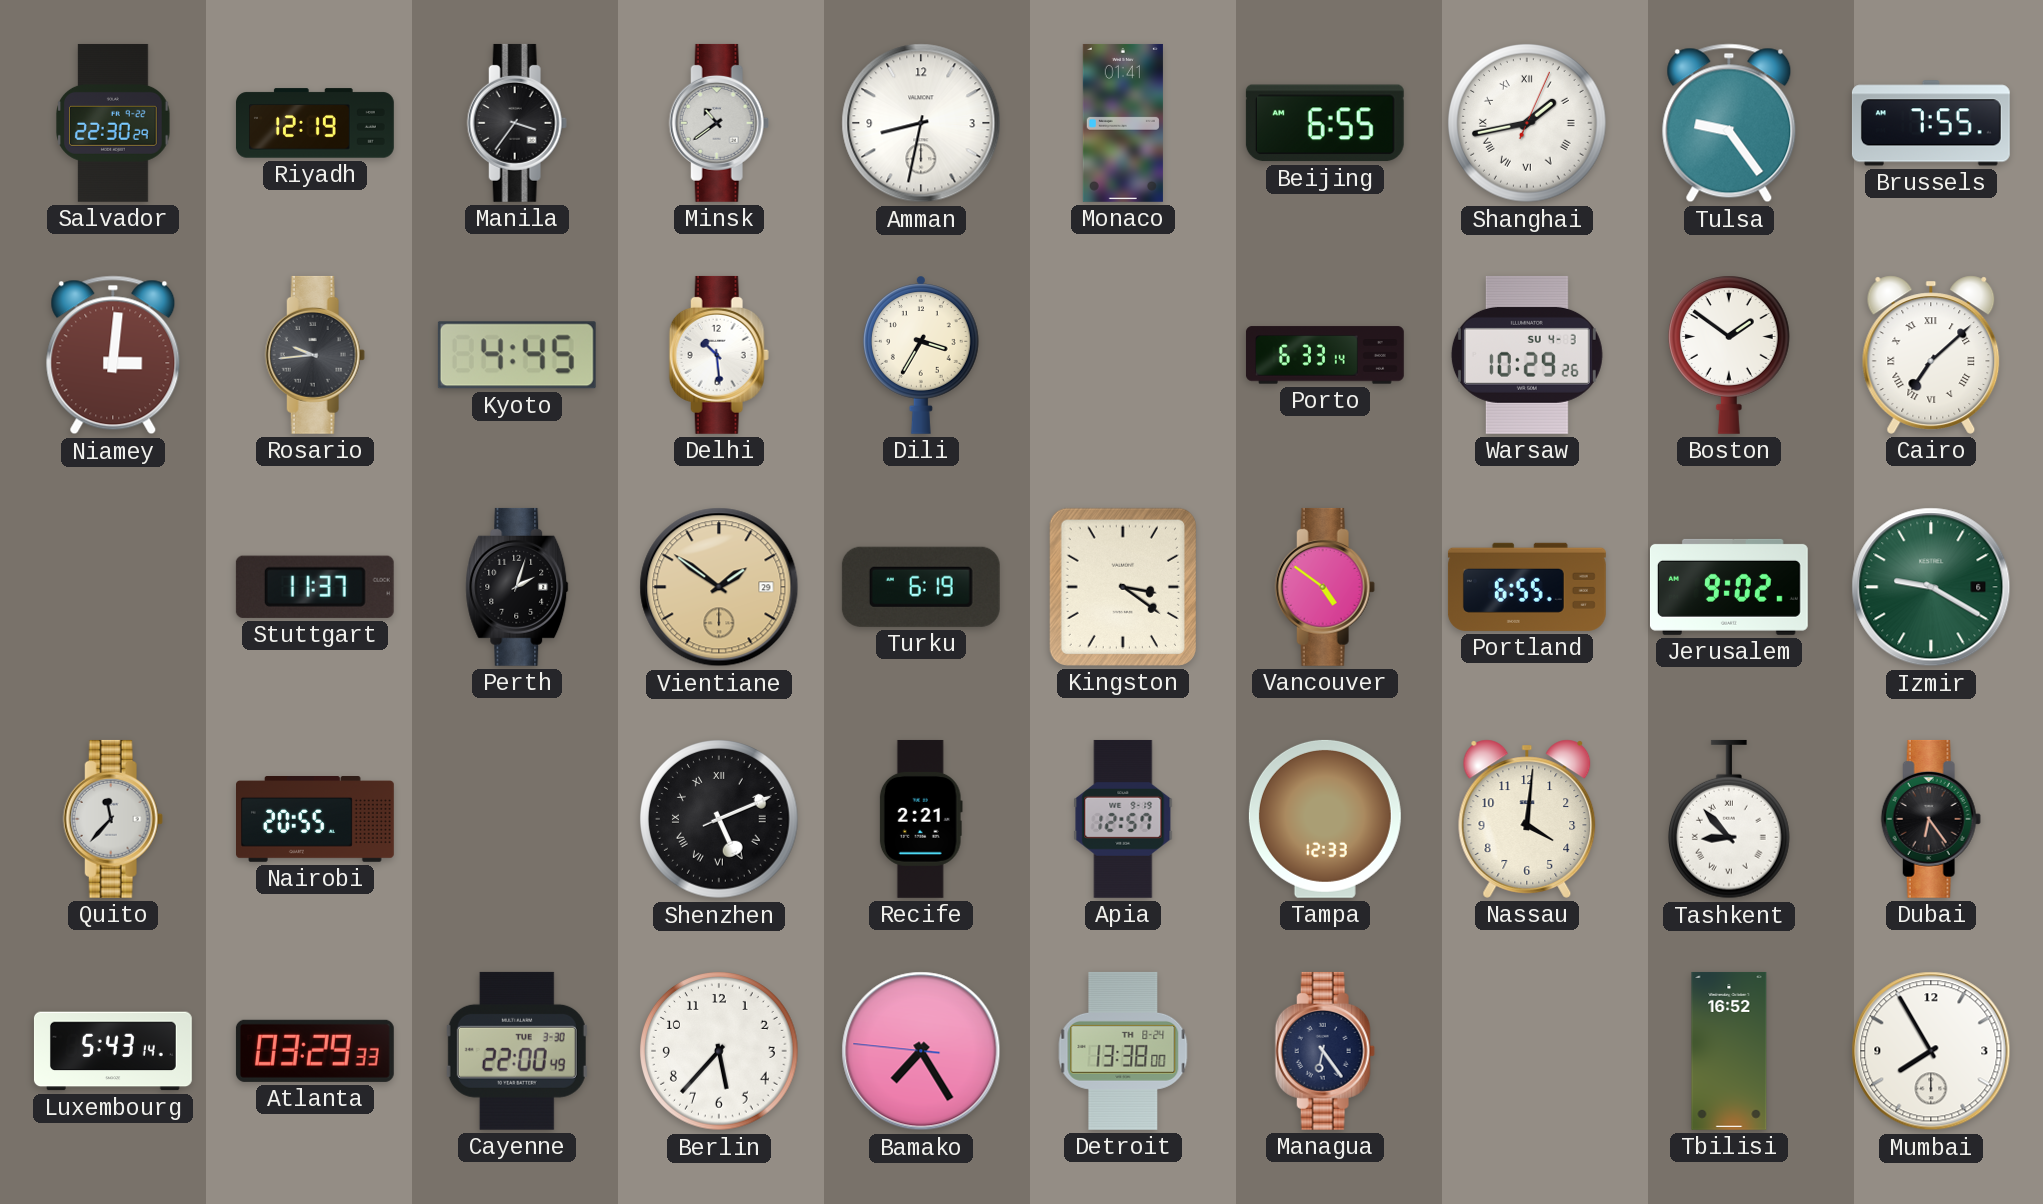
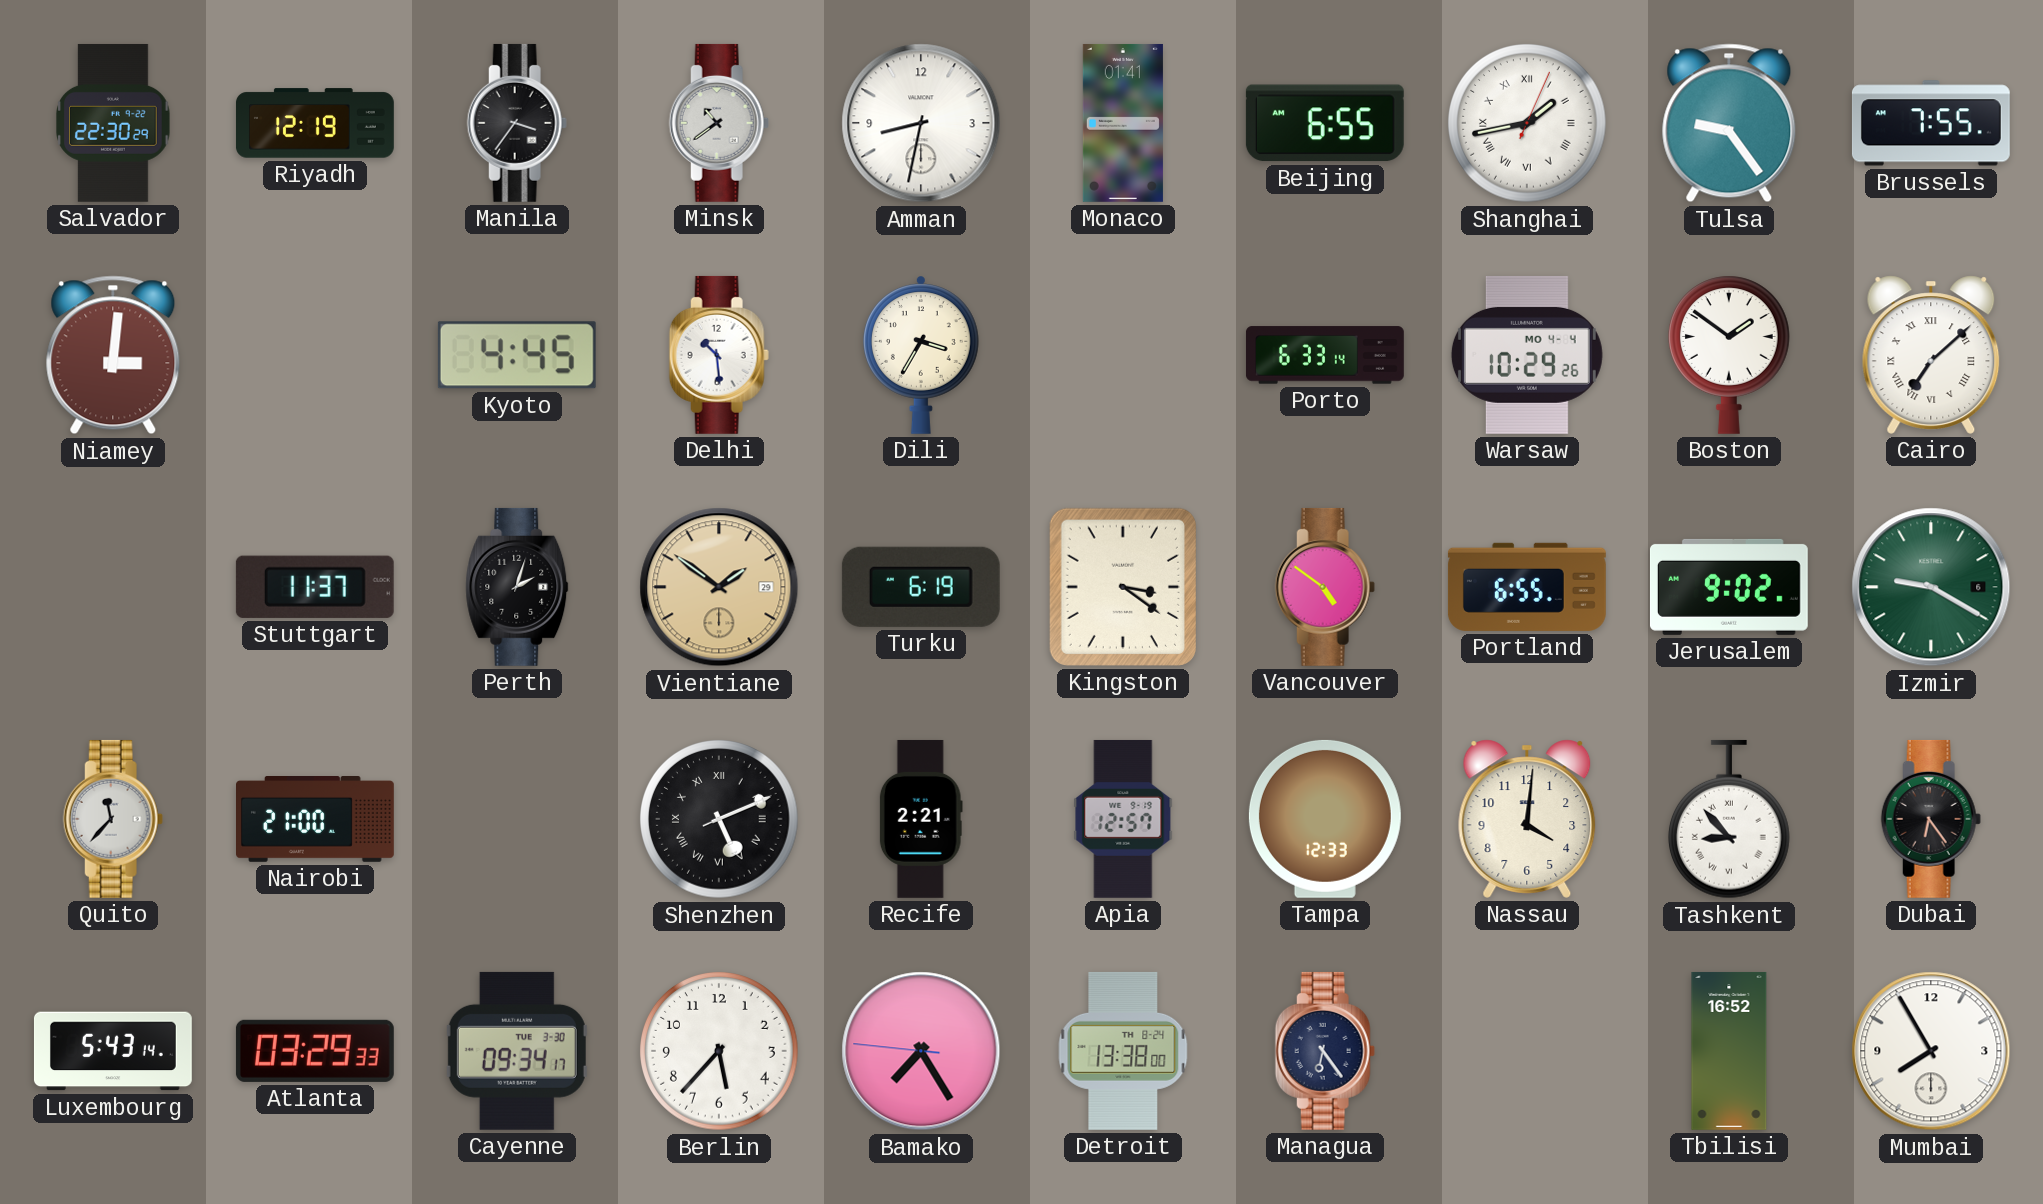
Rosario: 9:44 -> none (315, 355)
Warsaw date: SU 4-3 -> MO 4-4 (1527, 355)
Nairobi: 20:55 -> 21:00 (316, 820)
Cayenne: 22:00 -> 09:34 (517, 1051)
